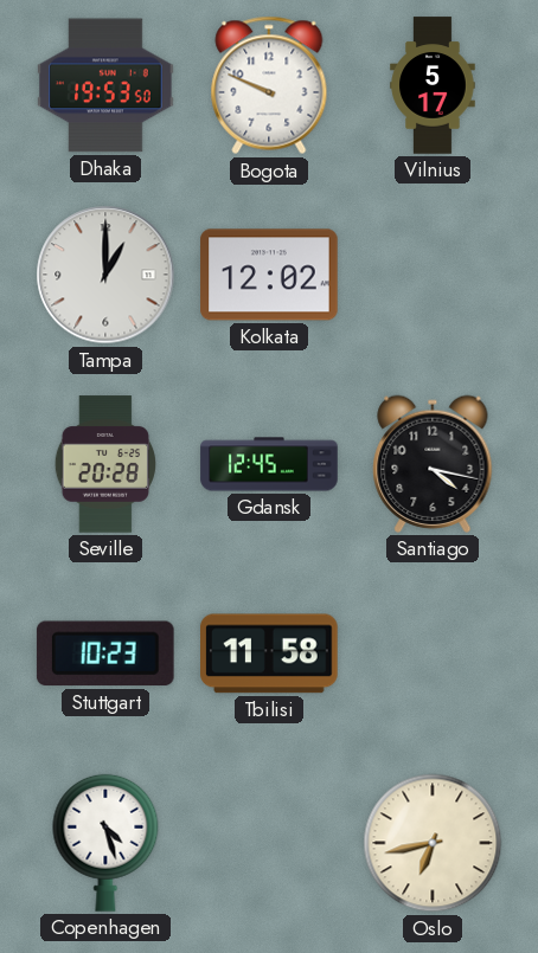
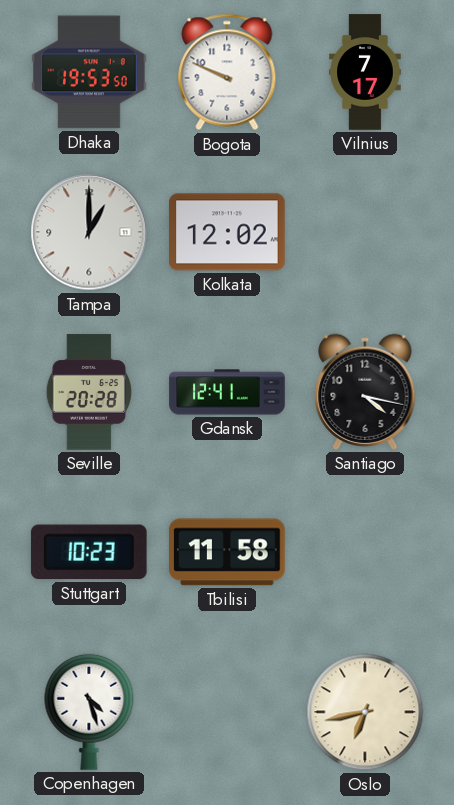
Vilnius: 5:17 -> 7:17 (365, 72)
Gdansk: 12:45 -> 12:41 (227, 392)
